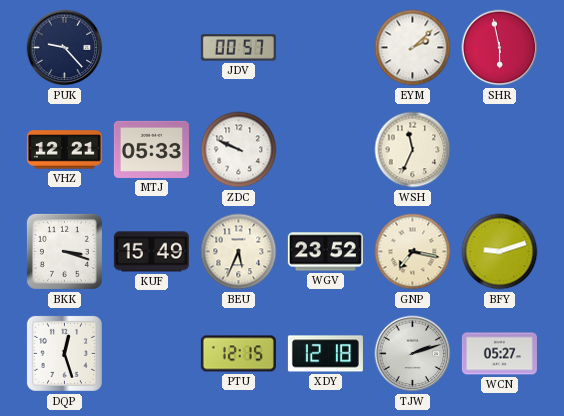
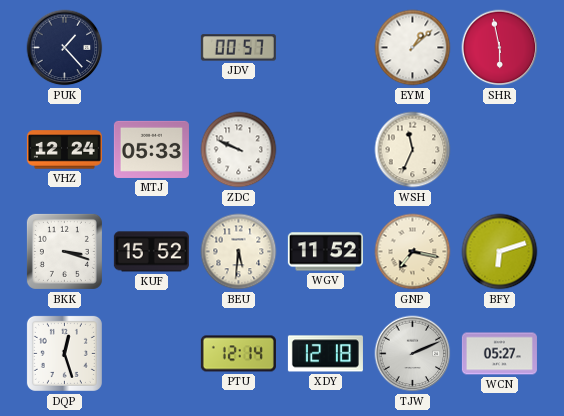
PUK: 9:23 -> 1:23 (65, 48)
EYM: 2:08 -> 1:08 (413, 48)
VHZ: 12:21 -> 12:24 (64, 150)
KUF: 15:49 -> 15:52 (151, 252)
BEU: 5:34 -> 5:31 (239, 252)
WGV: 23:52 -> 11:52 (325, 252)
BFY: 9:12 -> 6:12 (500, 252)
PTU: 12:15 -> 12:14 (238, 354)
TJW: 2:12 -> 2:11 (413, 354)
